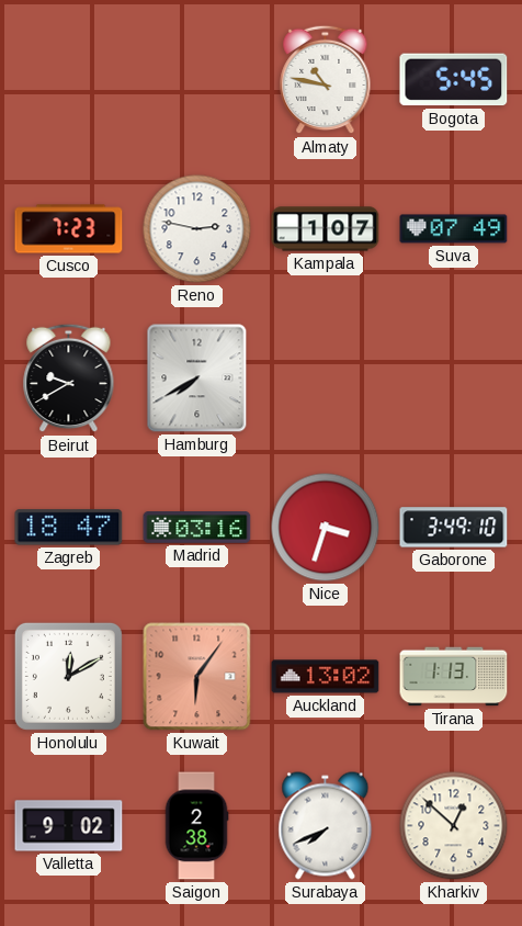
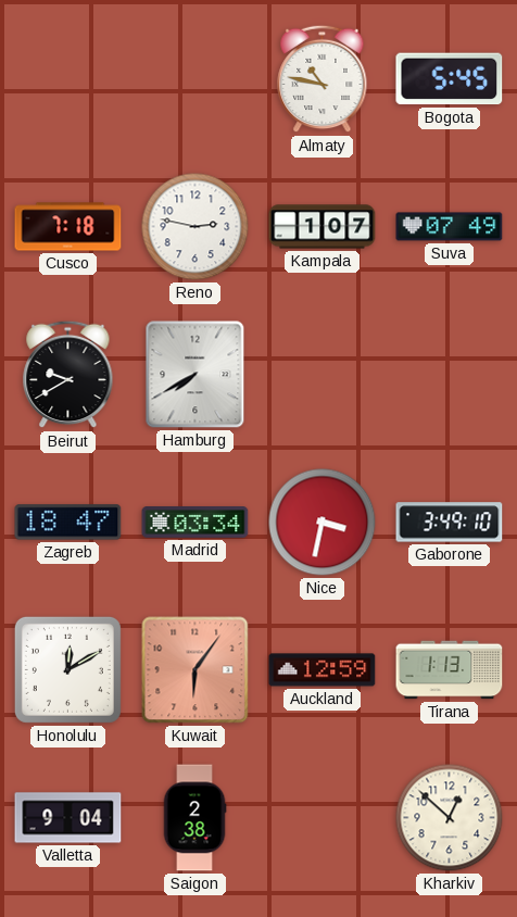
Cusco: 7:23 -> 7:18 (68, 227)
Madrid: 03:16 -> 03:34 (196, 523)
Nice: 3:33 -> 3:32 (323, 523)
Auckland: 13:02 -> 12:59 (323, 670)
Valletta: 9:02 -> 9:04 (68, 818)
Surabaya: 7:41 -> none (326, 826)
